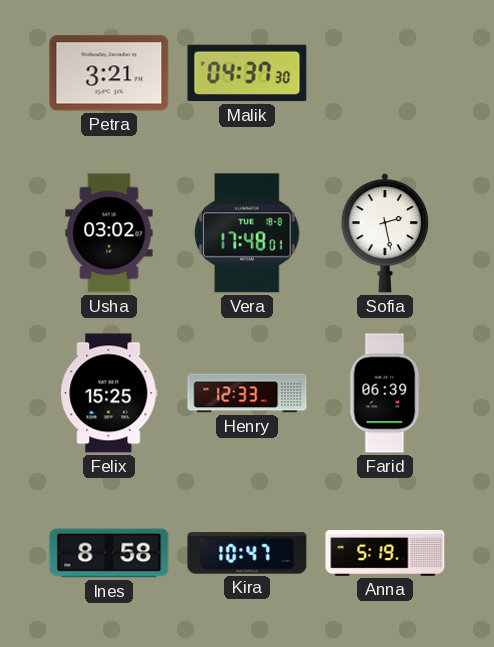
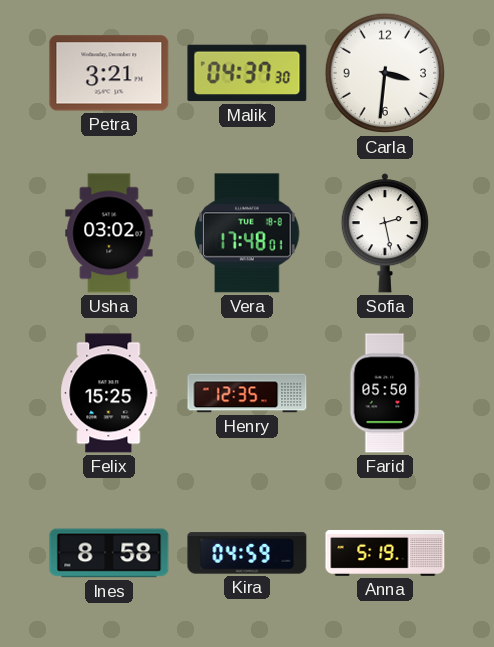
Carla: none -> 3:31 (385, 73)
Henry: 12:33 -> 12:35 (247, 393)
Farid: 06:39 -> 05:50 (385, 393)
Kira: 10:47 -> 04:59 (247, 553)
